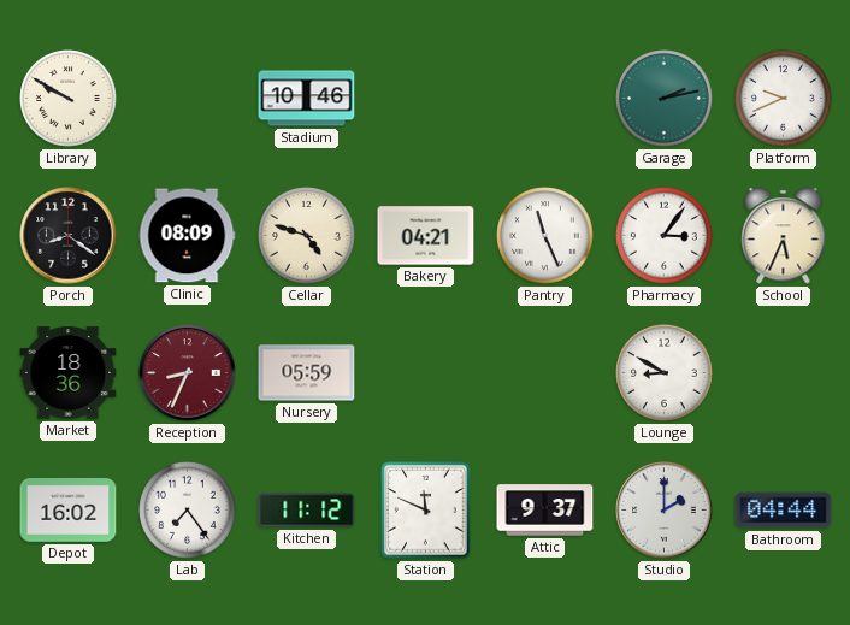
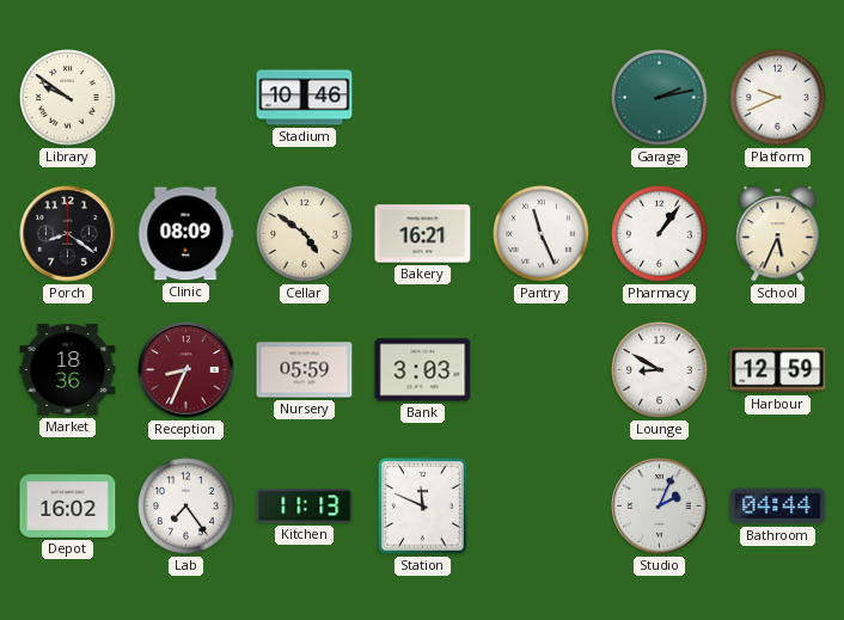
Library: 9:50 -> 9:51 (68, 98)
Cellar: 4:48 -> 4:51 (305, 234)
Bakery: 04:21 -> 16:21 (423, 234)
Pharmacy: 3:06 -> 1:06 (660, 234)
Bank: none -> 3:03 (423, 370)
Harbour: none -> 12:59 (778, 370)
Kitchen: 11:12 -> 11:13 (305, 507)
Attic: 9:37 -> none (545, 511)
Studio: 2:00 -> 2:04 (660, 507)
